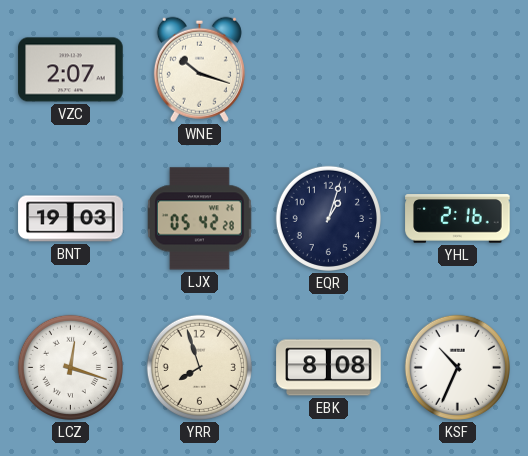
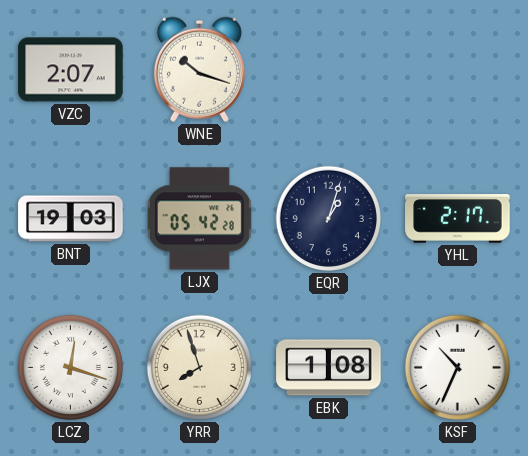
YHL: 2:16 -> 2:17 (458, 219)
EBK: 8:08 -> 1:08 (329, 368)
